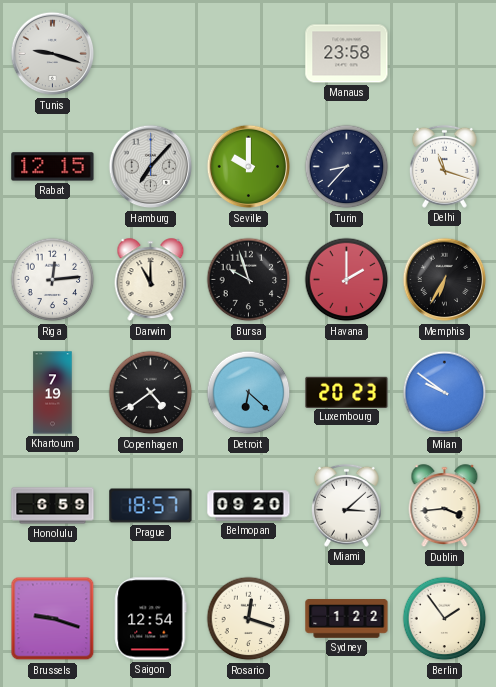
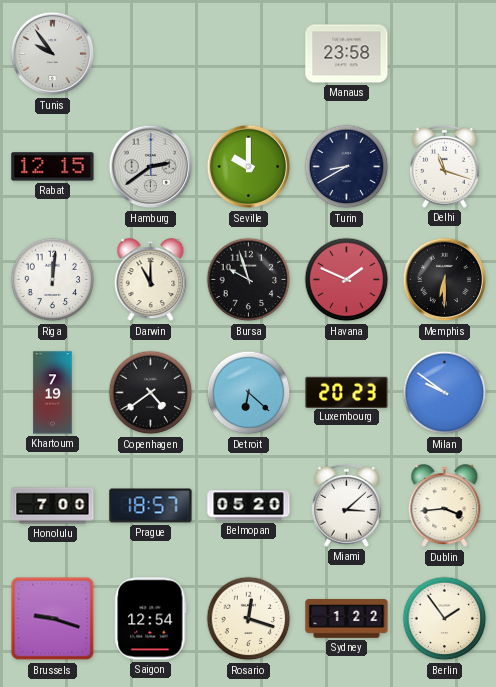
Tunis: 9:18 -> 9:54 (53, 54)
Hamburg: 7:07 -> 2:39 (151, 167)
Turin: 8:37 -> 8:40 (347, 167)
Riga: 12:14 -> 12:01 (53, 280)
Havana: 2:00 -> 1:49 (347, 280)
Memphis: 6:35 -> 6:30 (445, 280)
Honolulu: 6:59 -> 7:00 (53, 506)
Belmopan: 09:20 -> 05:20 (249, 506)
